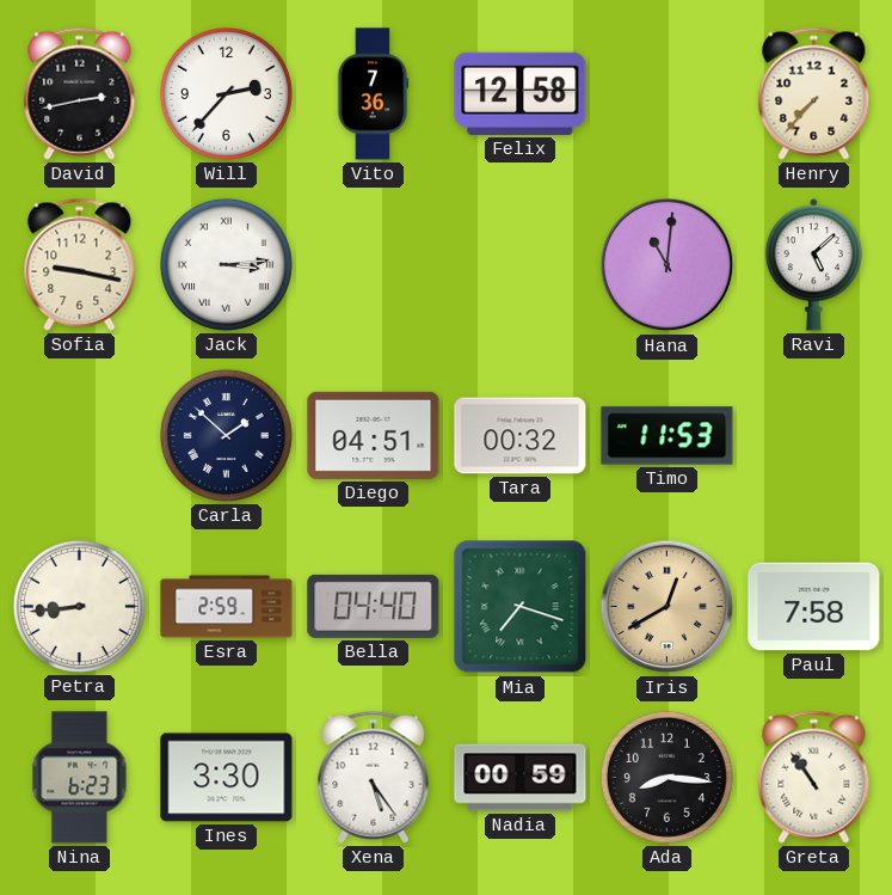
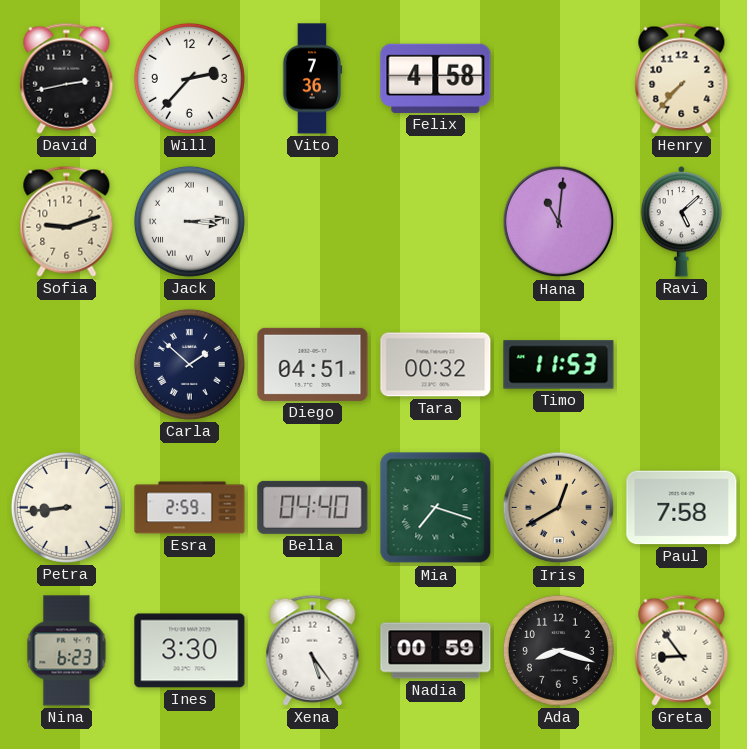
Felix: 12:58 -> 4:58 (436, 78)
Sofia: 9:17 -> 9:12 (67, 221)
Ada: 8:16 -> 8:18 (558, 650)
Greta: 10:54 -> 8:54 (682, 650)
